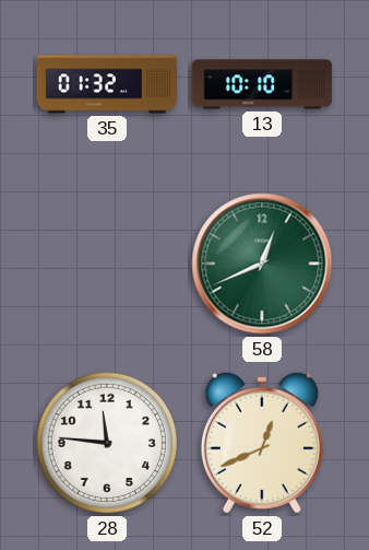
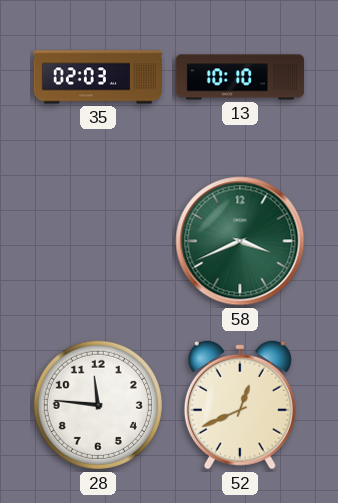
35: 01:32 -> 02:03 (98, 77)
58: 12:41 -> 3:41 (240, 241)
